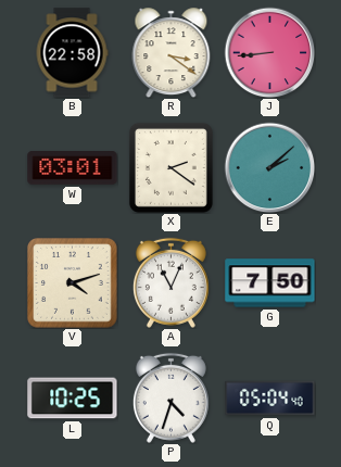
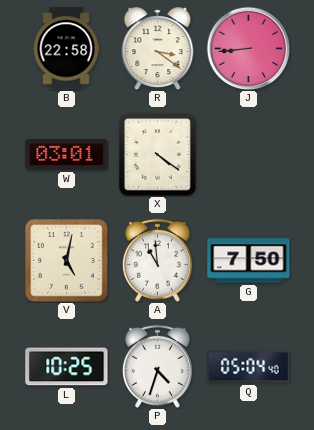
X: 2:21 -> 4:21 (157, 154)
E: 2:08 -> none (269, 167)
V: 4:12 -> 5:02 (67, 261)
A: 11:04 -> 10:59 (157, 260)
